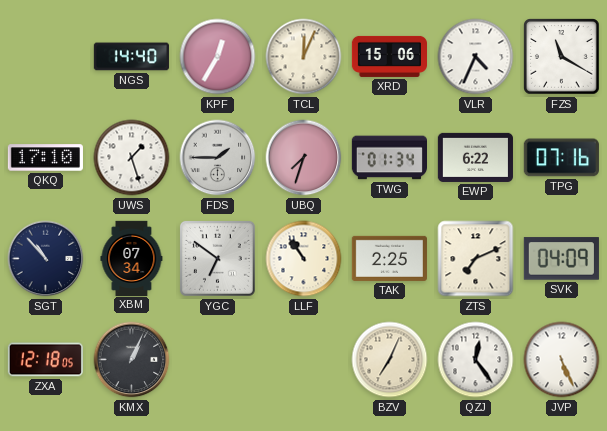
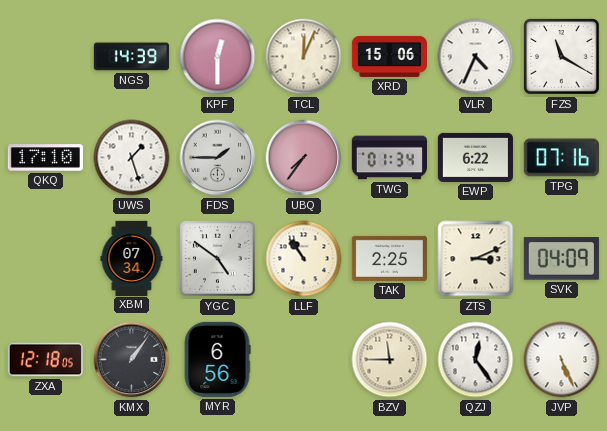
NGS: 14:40 -> 14:39 (131, 57)
KPF: 12:35 -> 12:30 (218, 57)
UBQ: 7:33 -> 7:36 (304, 158)
SGT: 10:53 -> none (46, 259)
YGC: 6:51 -> 4:51 (217, 258)
ZTS: 7:11 -> 3:11 (476, 259)
KMX: 1:04 -> 1:06 (132, 360)
MYR: none -> 6:56 (217, 359)
BZV: 7:04 -> 11:45 (390, 360)
